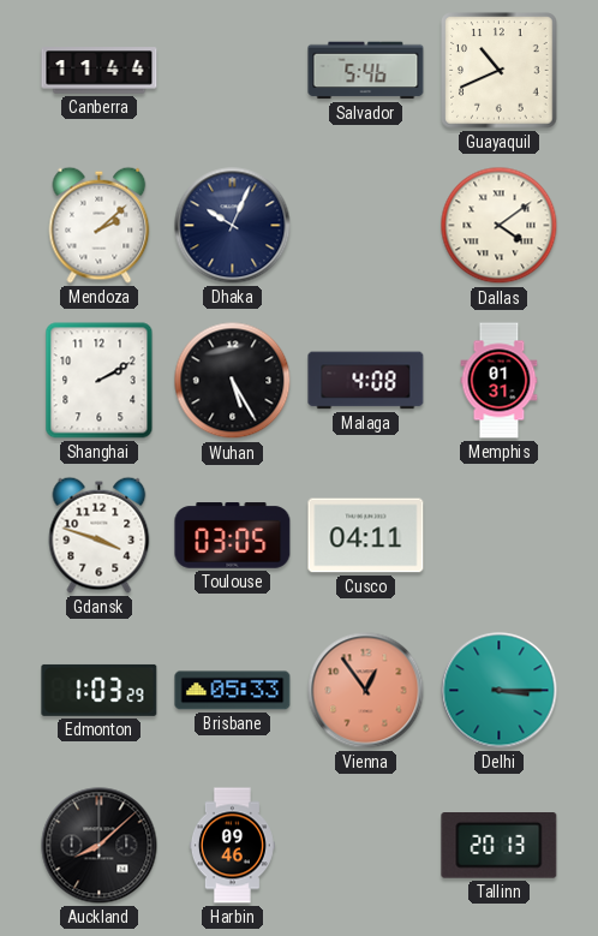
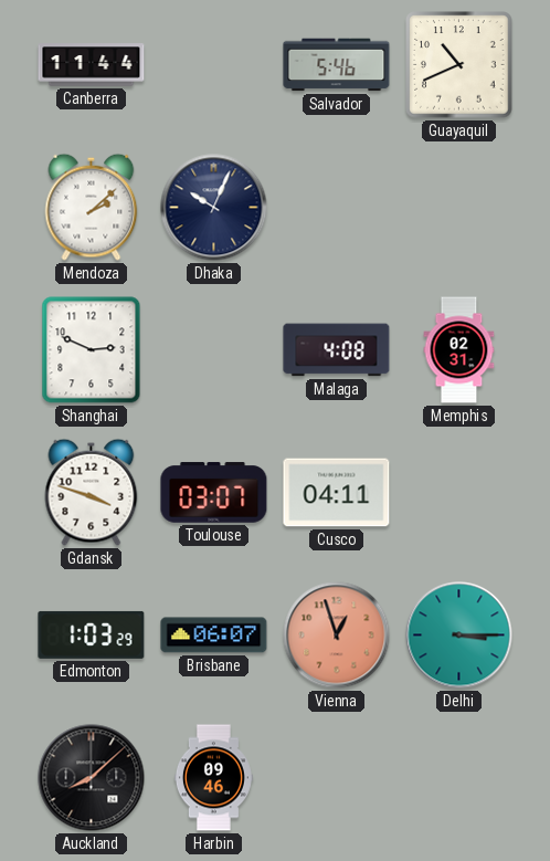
Dallas: 4:09 -> none (500, 226)
Shanghai: 2:10 -> 2:49 (92, 350)
Wuhan: 5:25 -> none (233, 381)
Memphis: 01:31 -> 02:31 (459, 350)
Toulouse: 03:05 -> 03:07 (214, 493)
Brisbane: 05:33 -> 06:07 (214, 636)
Vienna: 12:54 -> 12:57 (337, 636)
Tallinn: 20:13 -> none (500, 846)
